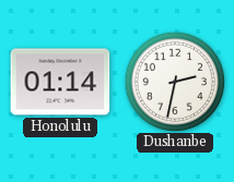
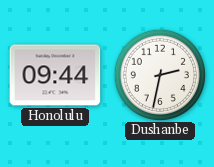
Honolulu: 01:14 -> 09:44 (55, 75)
